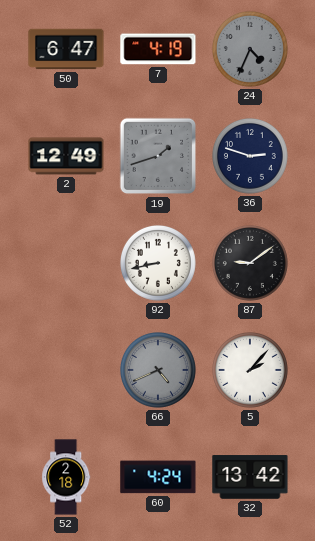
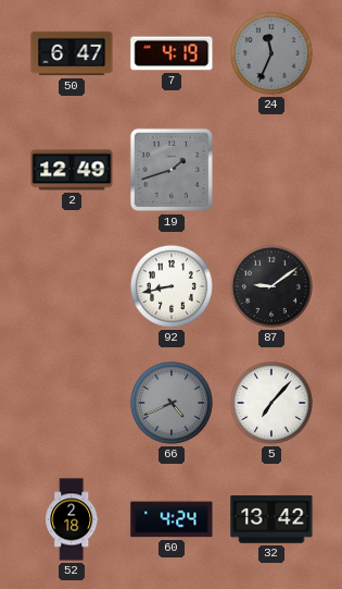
24: 4:34 -> 11:34 (271, 53)
36: 2:48 -> none (250, 156)
5: 2:07 -> 7:07 (271, 403)
